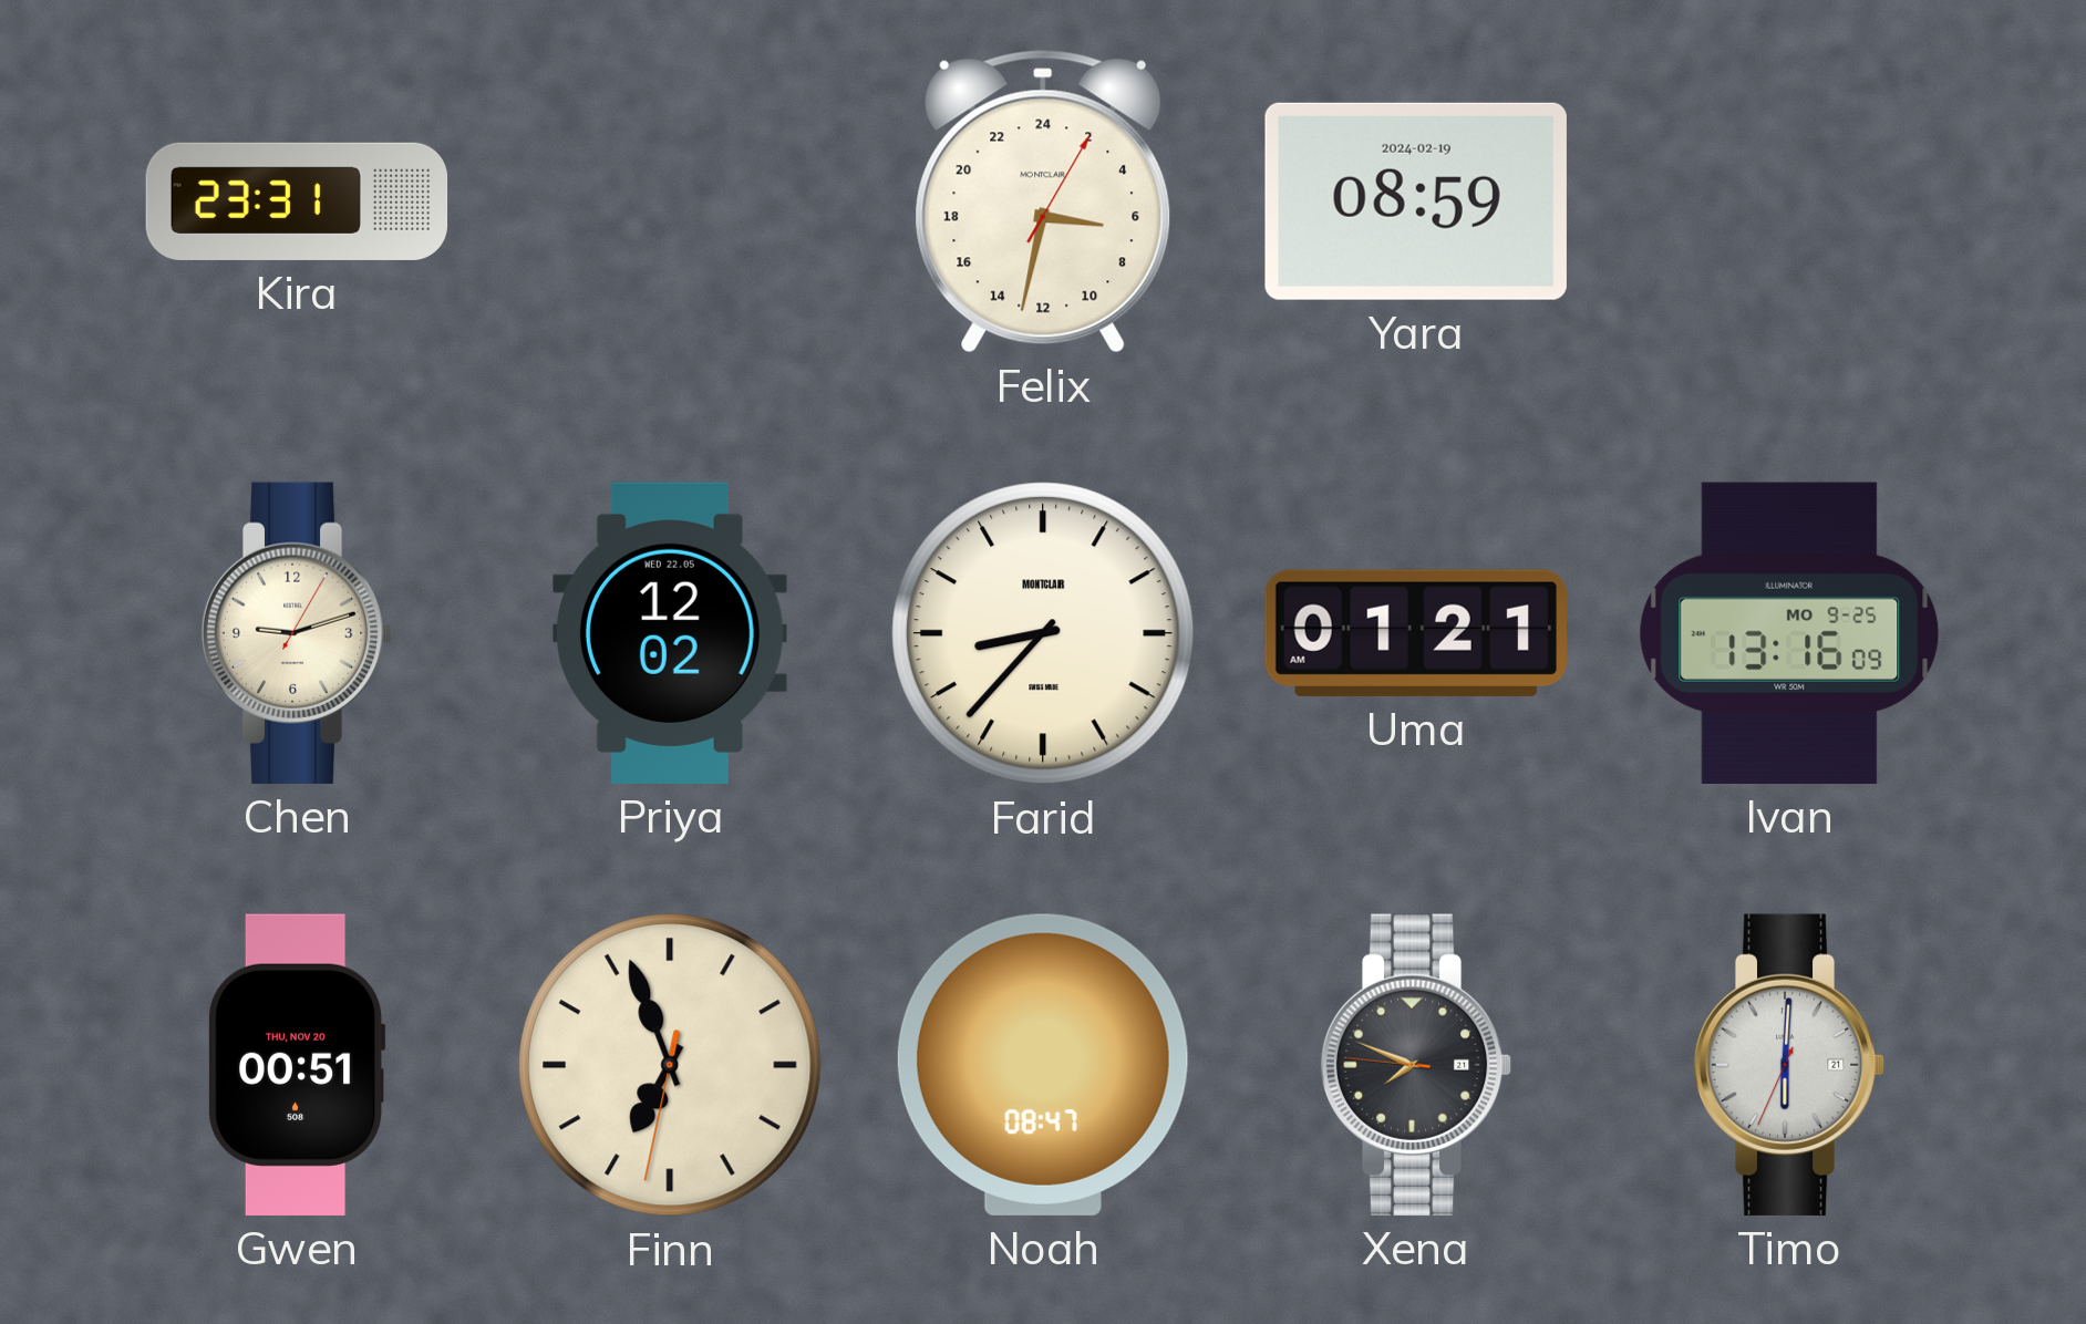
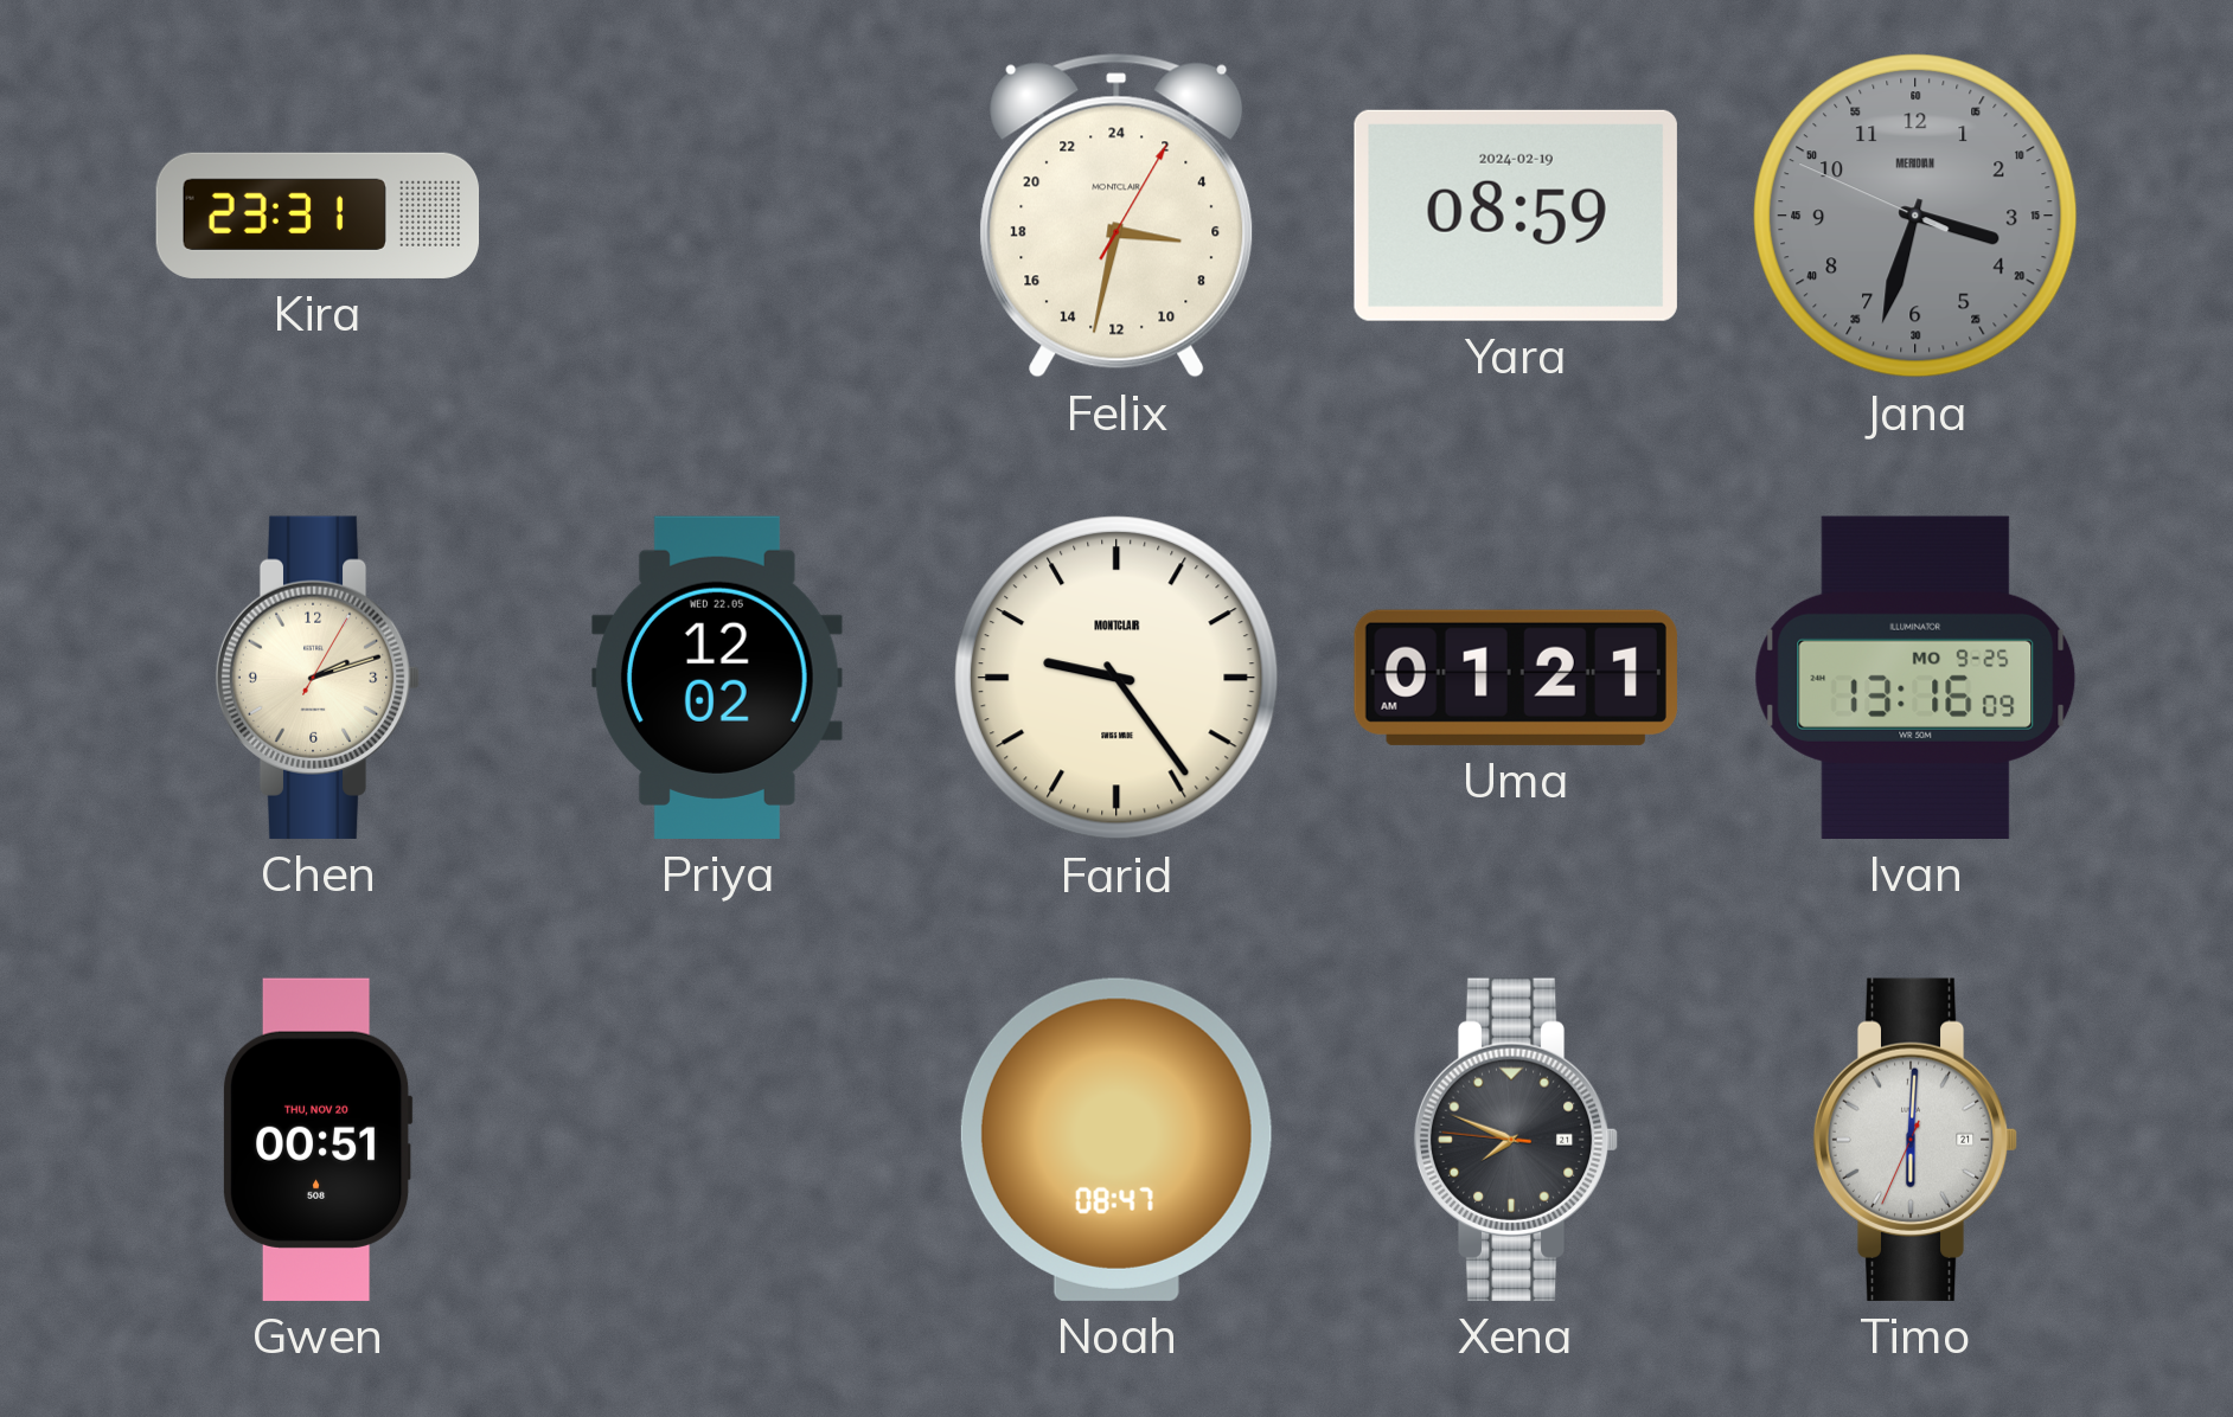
Jana: none -> 3:32 (1915, 216)
Chen: 9:12 -> 2:12 (318, 678)
Farid: 8:37 -> 9:24 (1116, 678)
Finn: 6:56 -> none (670, 1065)
